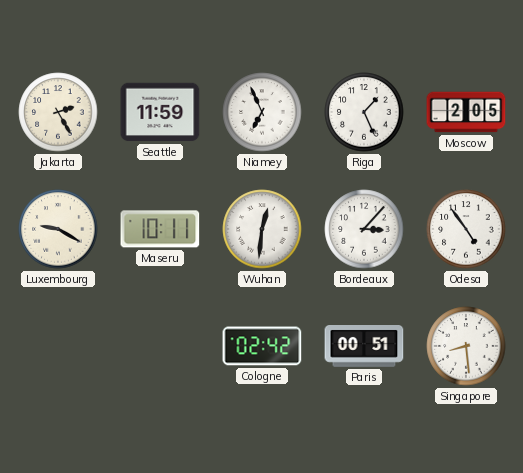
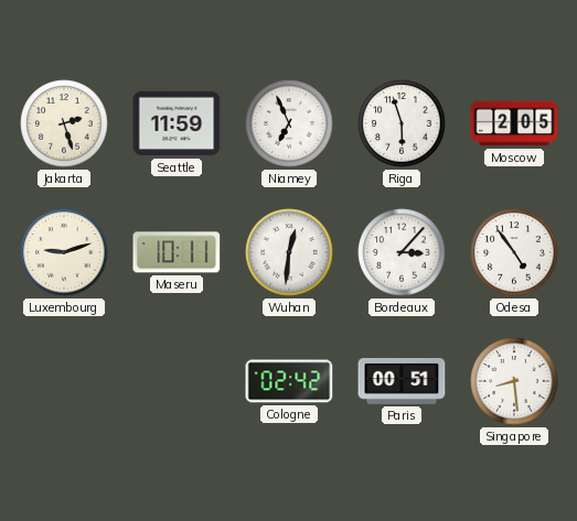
Jakarta: 2:25 -> 2:27 (64, 123)
Riga: 1:26 -> 5:57 (402, 123)
Luxembourg: 9:20 -> 9:12 (64, 252)
